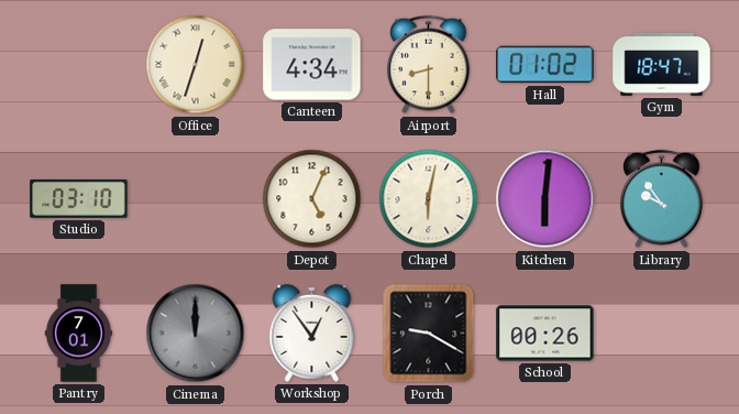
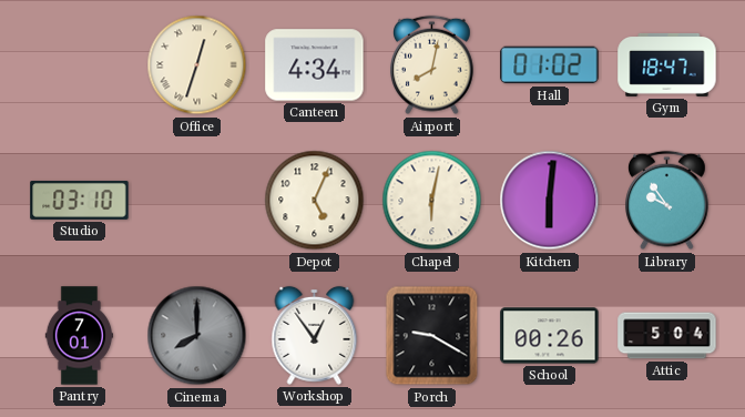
Airport: 8:30 -> 8:02 (432, 65)
Cinema: 12:00 -> 8:00 (197, 336)
Attic: none -> 5:04 (667, 336)
